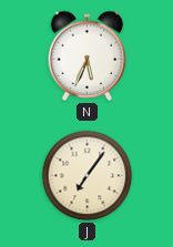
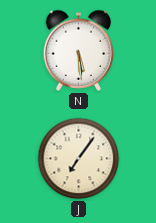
N: 5:34 -> 5:29 (79, 50)
